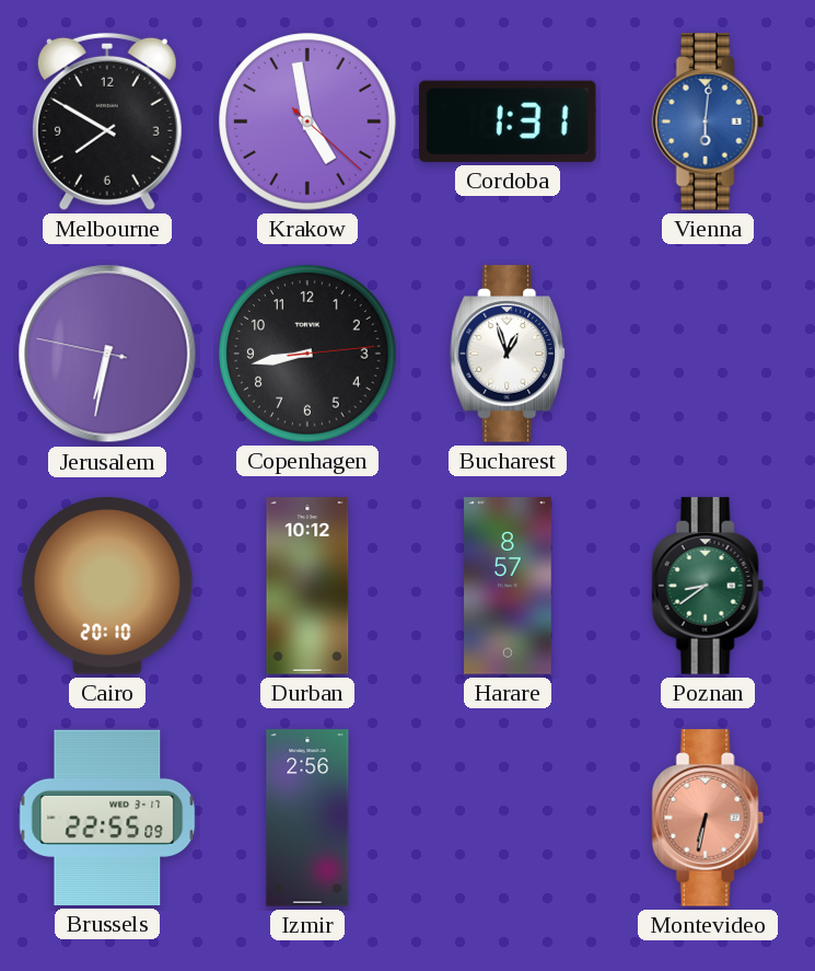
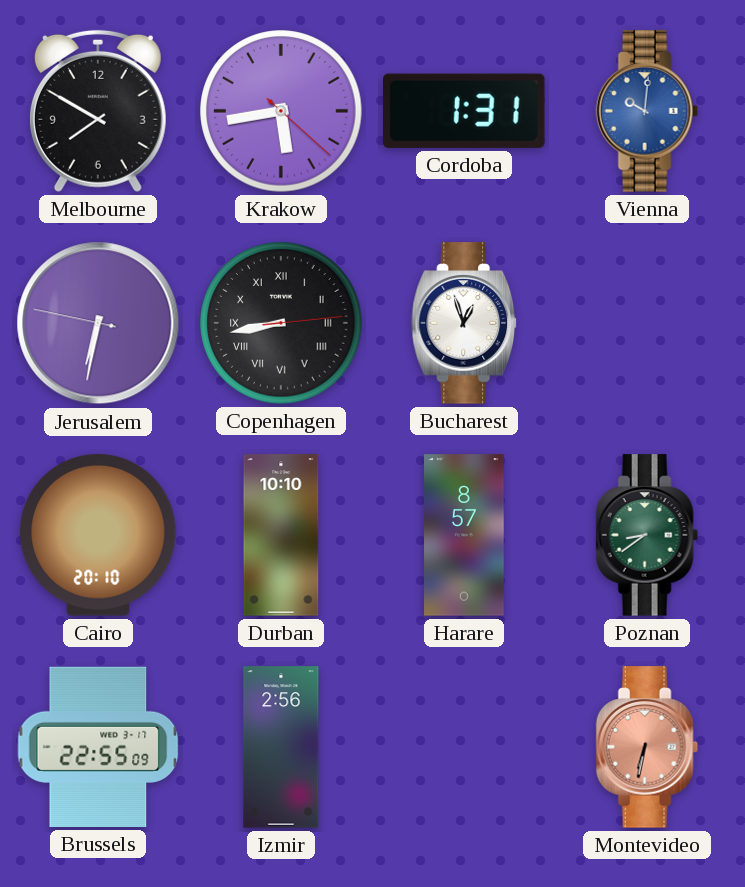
Krakow: 4:58 -> 5:43 (281, 111)
Vienna: 6:01 -> 10:01 (647, 111)
Copenhagen numerals: Arabic -> Roman (281, 323)
Durban: 10:12 -> 10:10 (281, 535)
